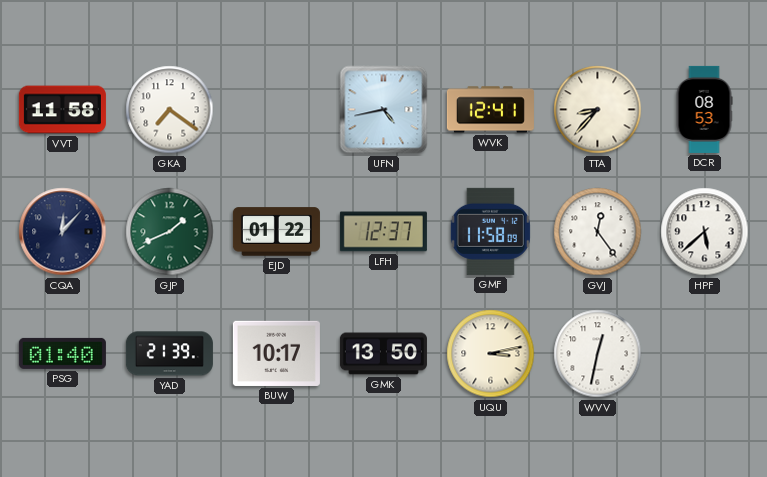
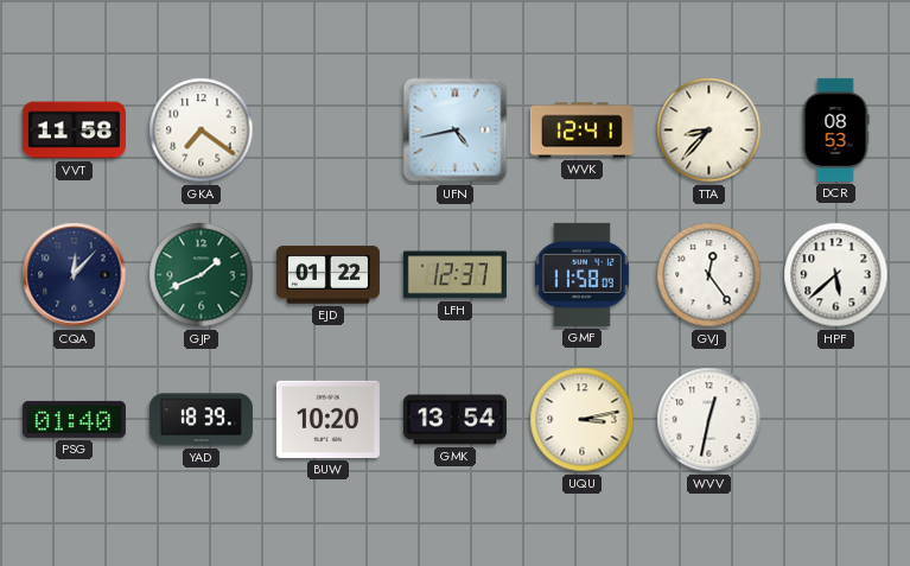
YAD: 21:39 -> 18:39 (201, 420)
BUW: 10:17 -> 10:20 (327, 419)
GMK: 13:50 -> 13:54 (454, 420)
